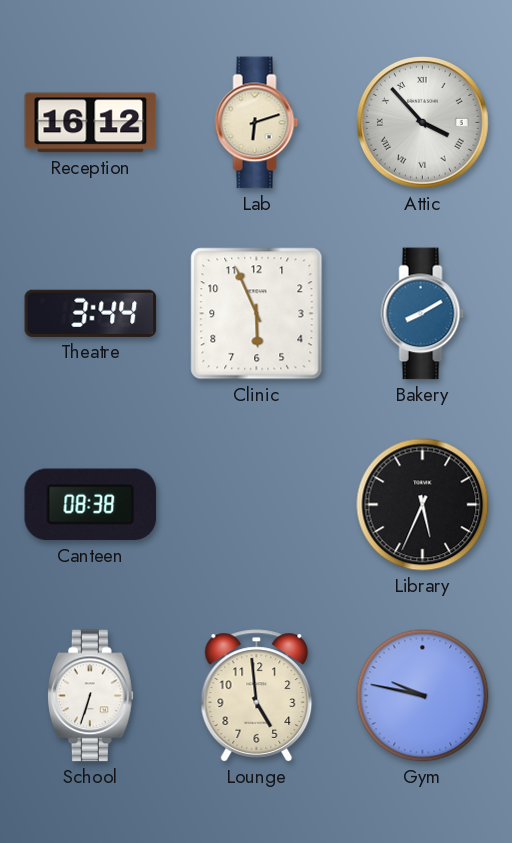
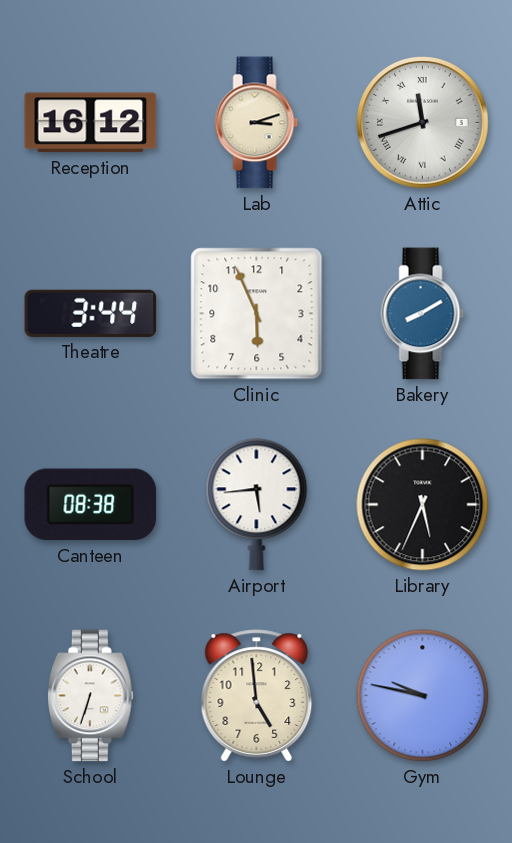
Lab: 6:12 -> 3:12 (257, 123)
Attic: 3:53 -> 11:42 (423, 123)
Airport: none -> 5:44 (257, 505)
